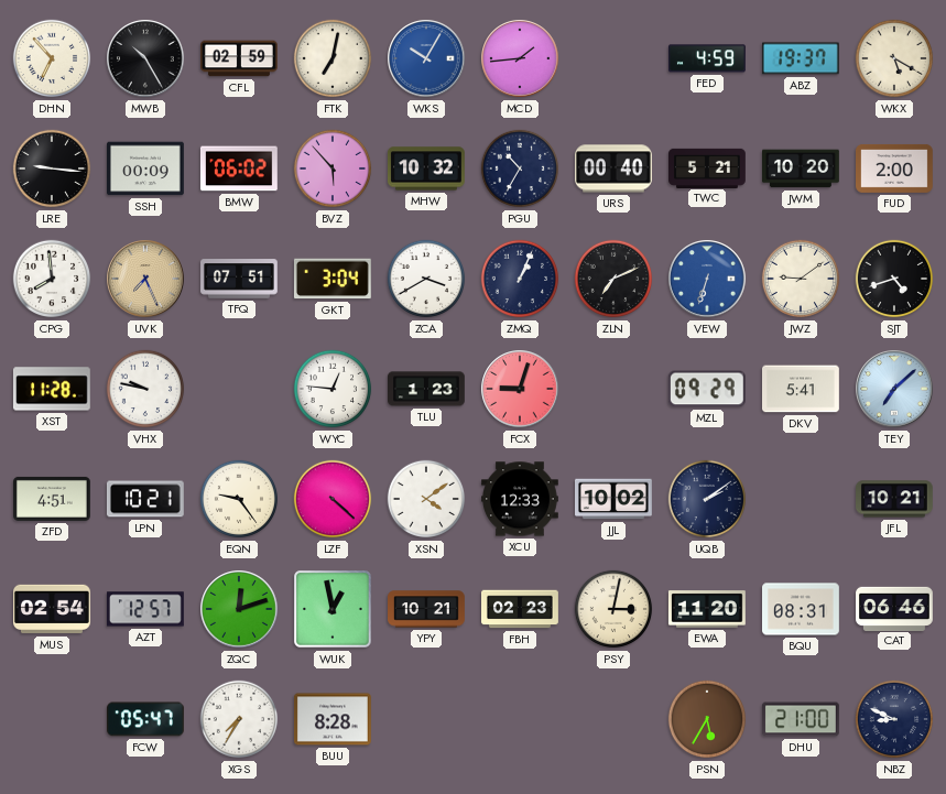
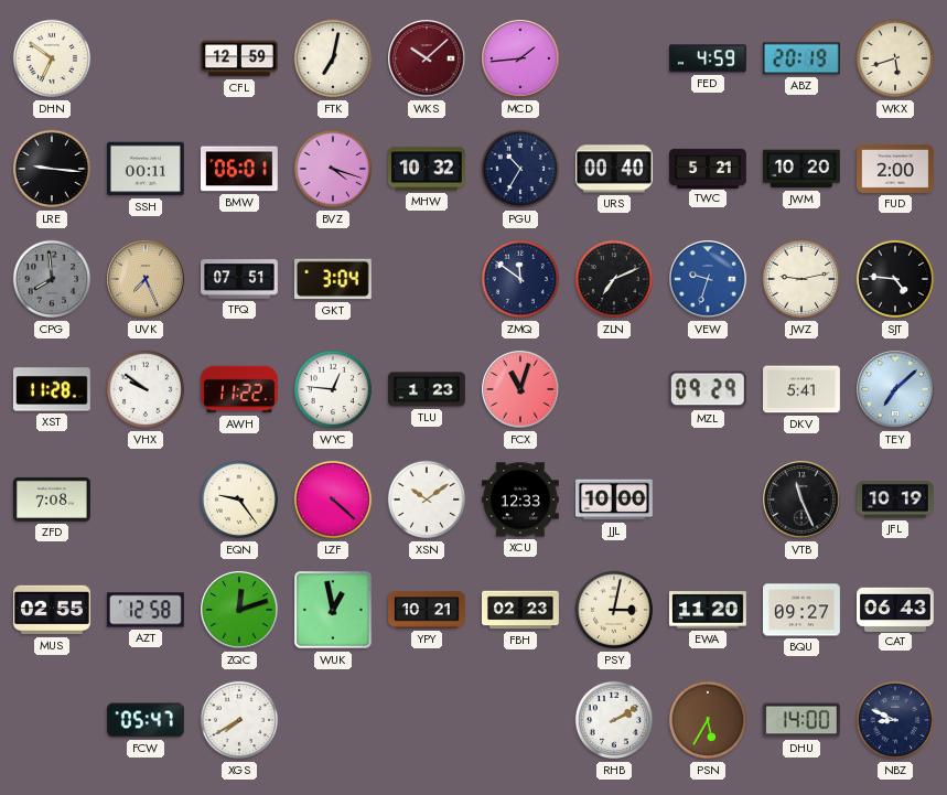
DHN: 6:53 -> 6:51 (52, 58)
MWB: 10:25 -> none (145, 58)
CFL: 02:59 -> 12:59 (240, 58)
WKS: 10:05 -> 10:08 (427, 58)
WKS dial: blue -> burgundy (427, 58)
ABZ: 19:37 -> 20:19 (801, 58)
WKX: 5:20 -> 5:42 (895, 58)
SSH: 00:09 -> 00:11 (147, 169)
BMW: 06:02 -> 06:01 (239, 169)
BVZ: 5:53 -> 4:18 (333, 169)
CPG dial: white -> grey (52, 279)
ZCA: 3:40 -> none (426, 279)
ZMQ: 1:04 -> 11:51 (520, 279)
VEW: 6:33 -> 9:33 (708, 279)
JWZ: 9:09 -> 9:13 (801, 279)
SJT: 4:42 -> 4:46 (895, 279)
VHX: 9:47 -> 9:51 (146, 389)
AWH: none -> 11:22 (240, 389)
FCX: 9:03 -> 11:03 (520, 389)
ZFD: 4:51 -> 7:08 (53, 499)
LPN: 10:21 -> none (145, 499)
XSN: 4:09 -> 10:09 (427, 499)
JJL: 10:02 -> 10:00 (615, 499)
UQB: 2:09 -> none (707, 499)
VTB: none -> 11:26 (801, 499)
JFL: 10:21 -> 10:19 (896, 499)
MUS: 02:54 -> 02:55 (53, 610)
AZT: 12:57 -> 12:58 (146, 610)
BQU: 08:31 -> 09:27 (803, 610)
CAT: 06:46 -> 06:43 (896, 609)
XGS: 7:35 -> 7:40 (239, 720)
BUU: 8:28 -> none (334, 719)
RHB: none -> 2:10 (614, 720)
DHU: 21:00 -> 14:00 (801, 720)
